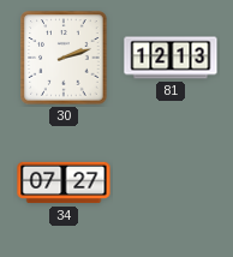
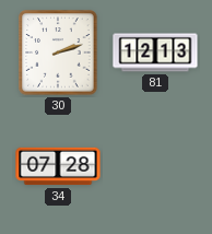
34: 07:27 -> 07:28 (58, 166)
